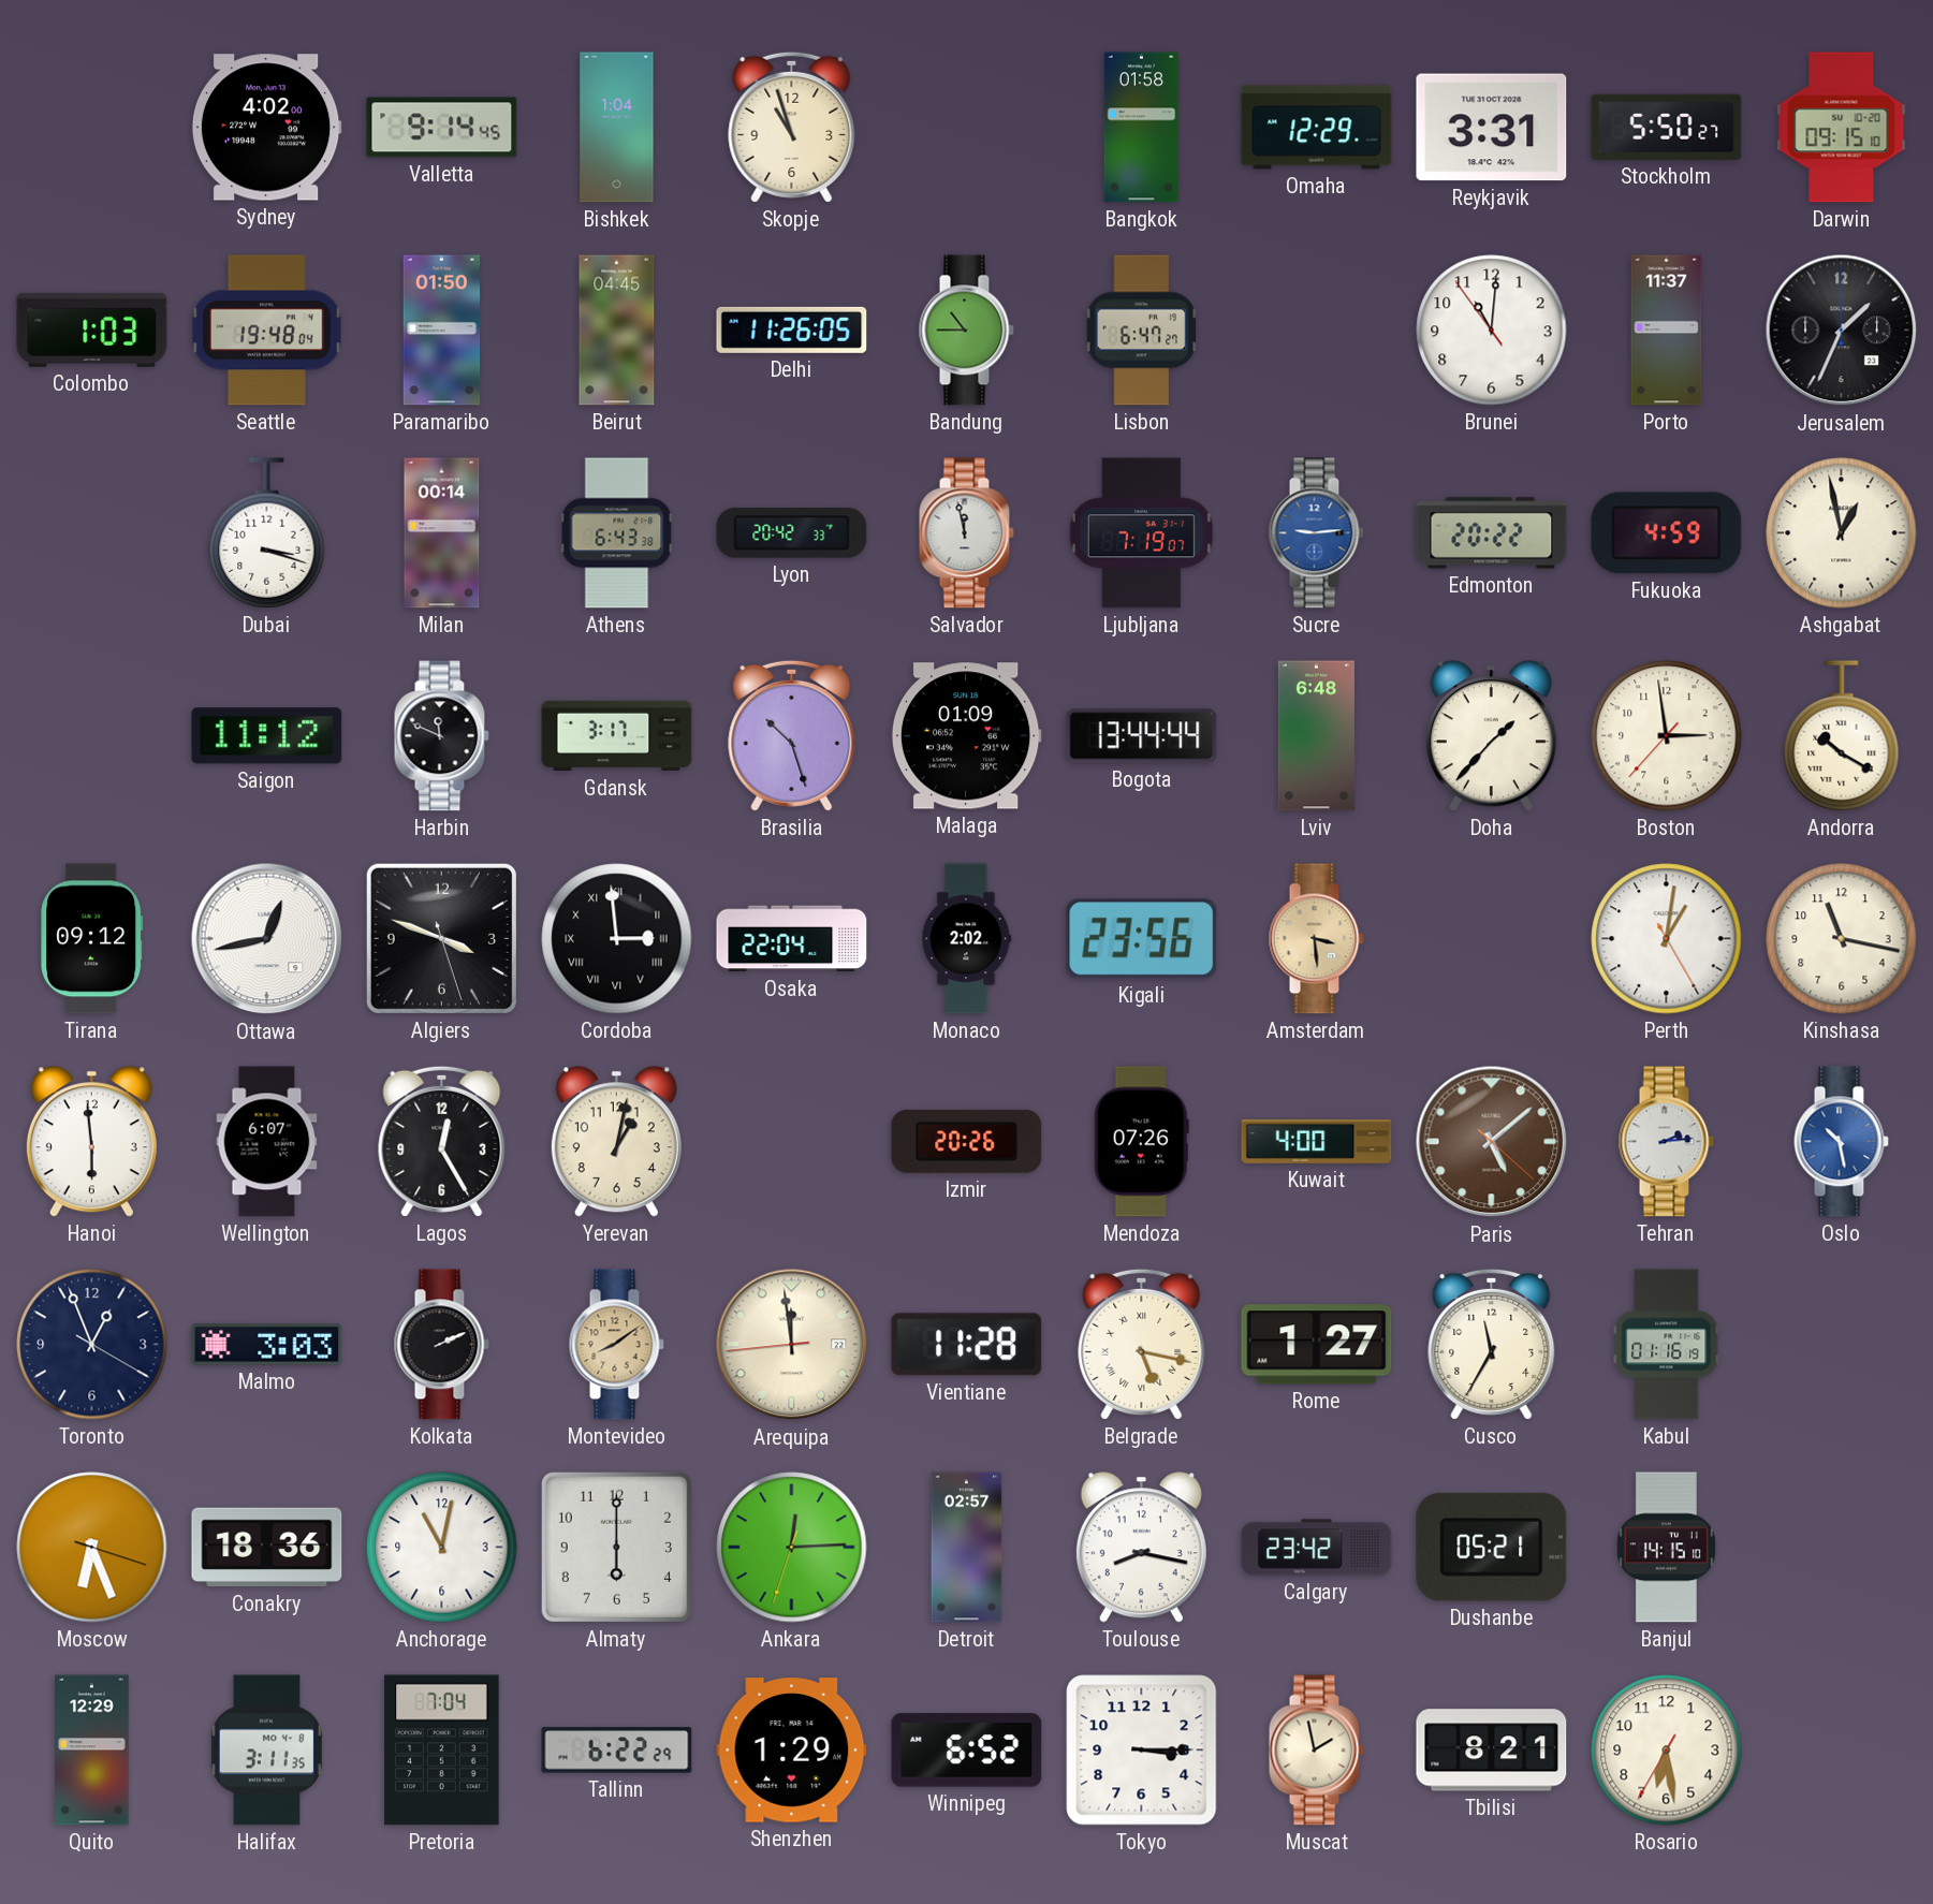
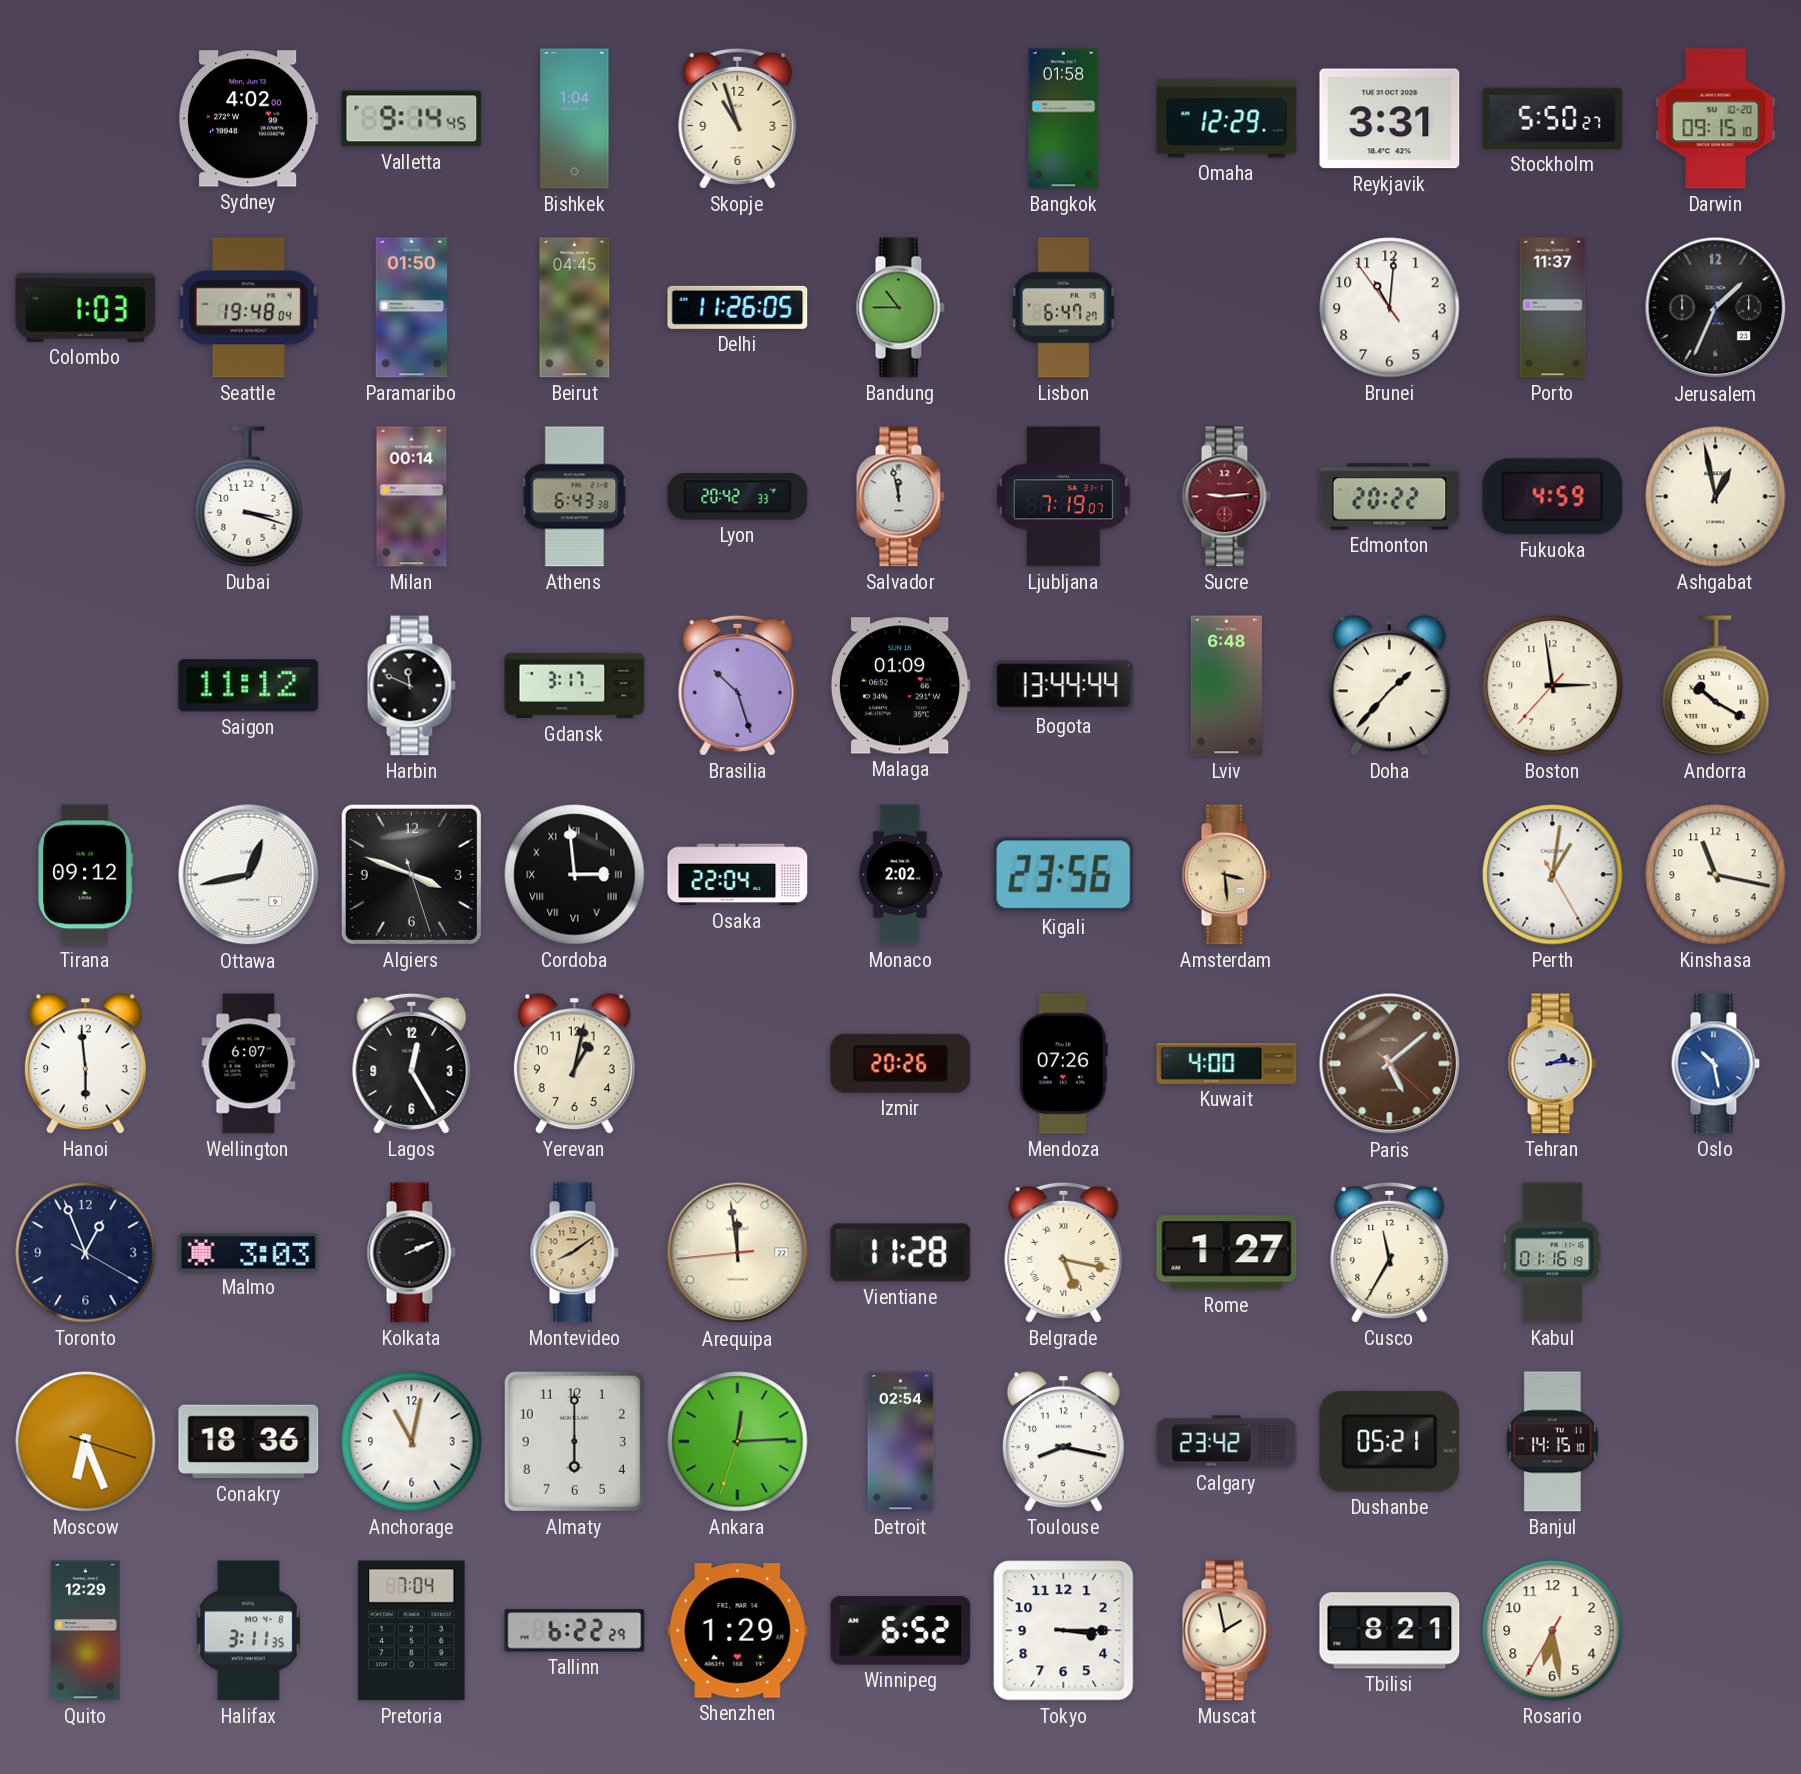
Sucre dial: blue -> burgundy (1226, 497)
Detroit: 02:57 -> 02:54 (901, 1442)
